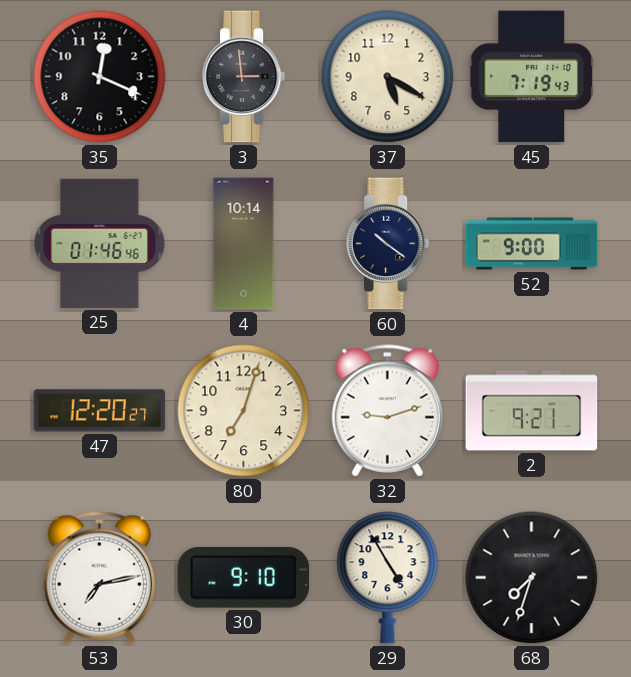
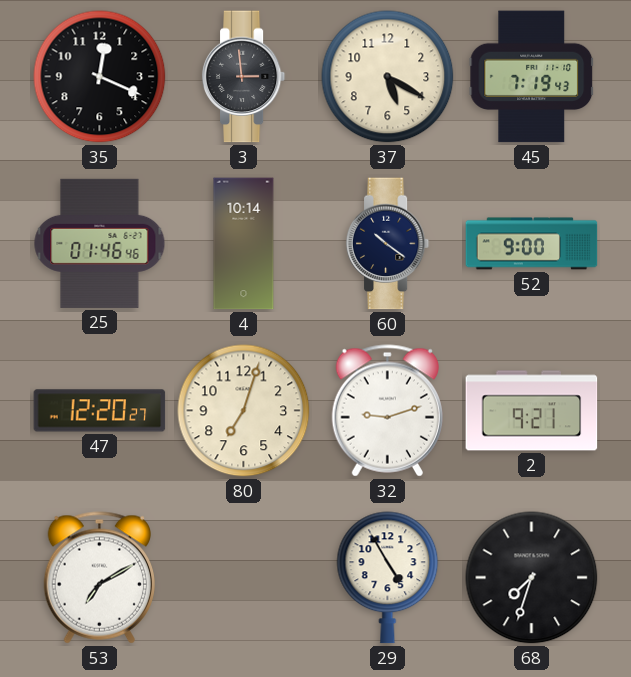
53: 7:13 -> 7:10 (99, 578)
30: 9:10 -> none (244, 578)
